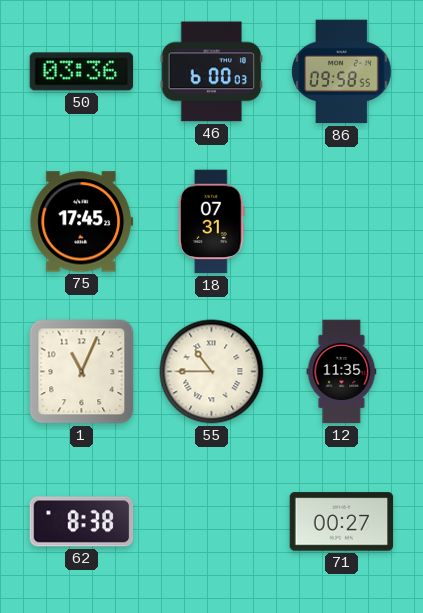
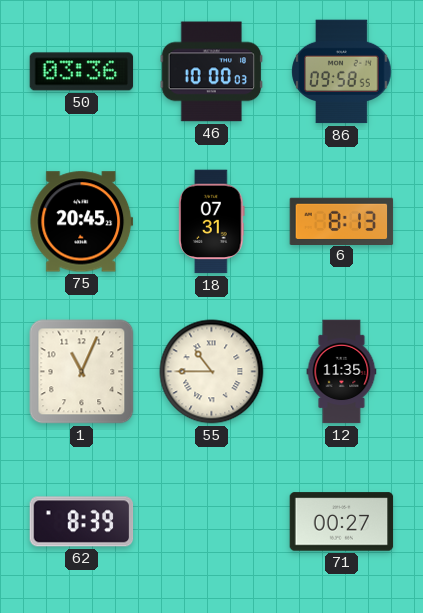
46: 6:00 -> 10:00 (212, 72)
75: 17:45 -> 20:45 (82, 222)
6: none -> 8:13 (342, 221)
62: 8:38 -> 8:39 (82, 522)
